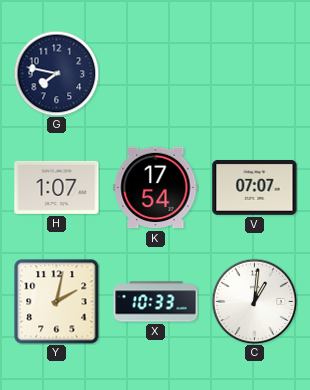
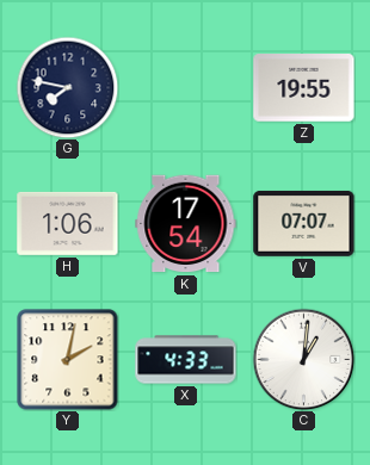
Z: none -> 19:55 (304, 88)
H: 1:07 -> 1:06 (68, 223)
X: 10:33 -> 4:33 (186, 360)
